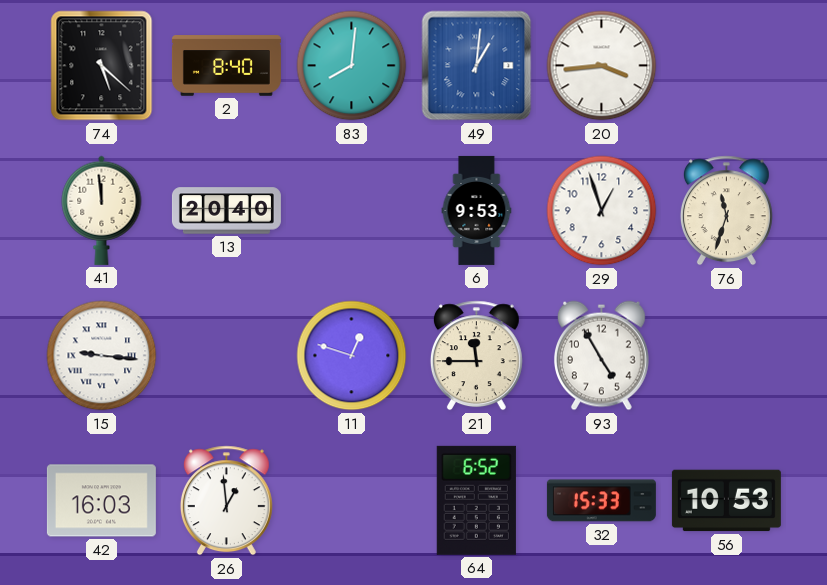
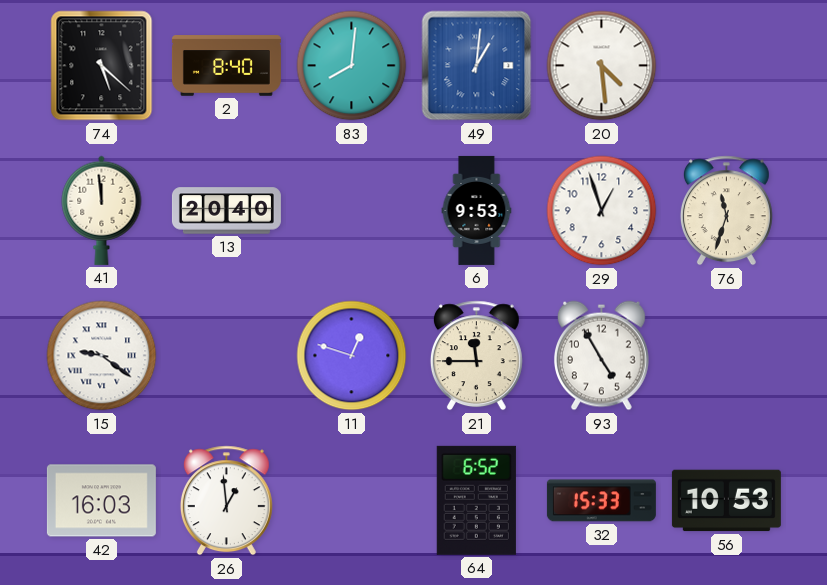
20: 3:44 -> 4:29 (602, 66)
15: 9:16 -> 9:21 (102, 356)
